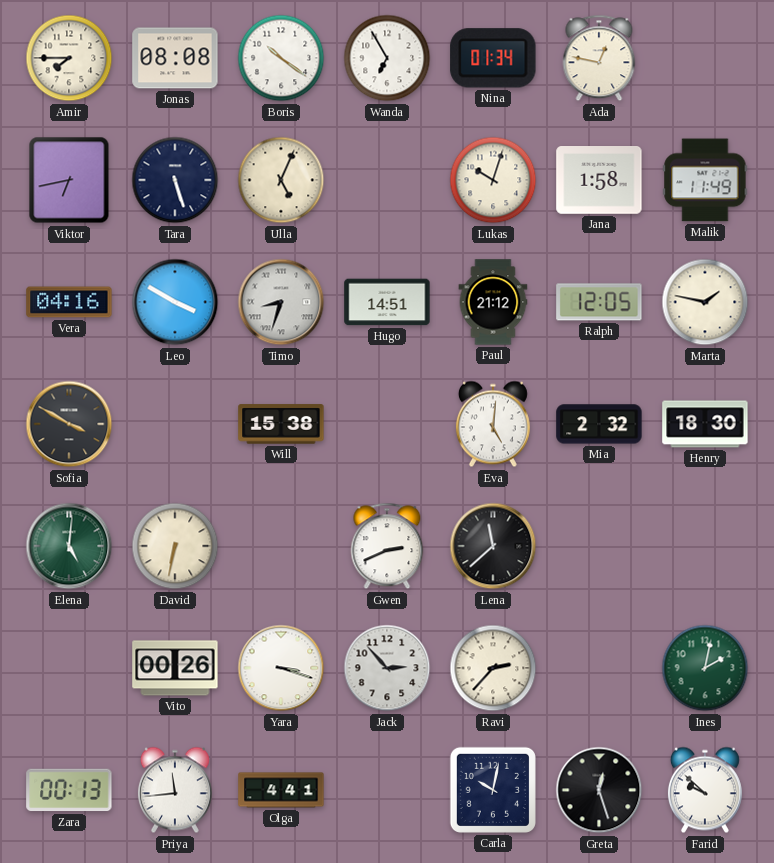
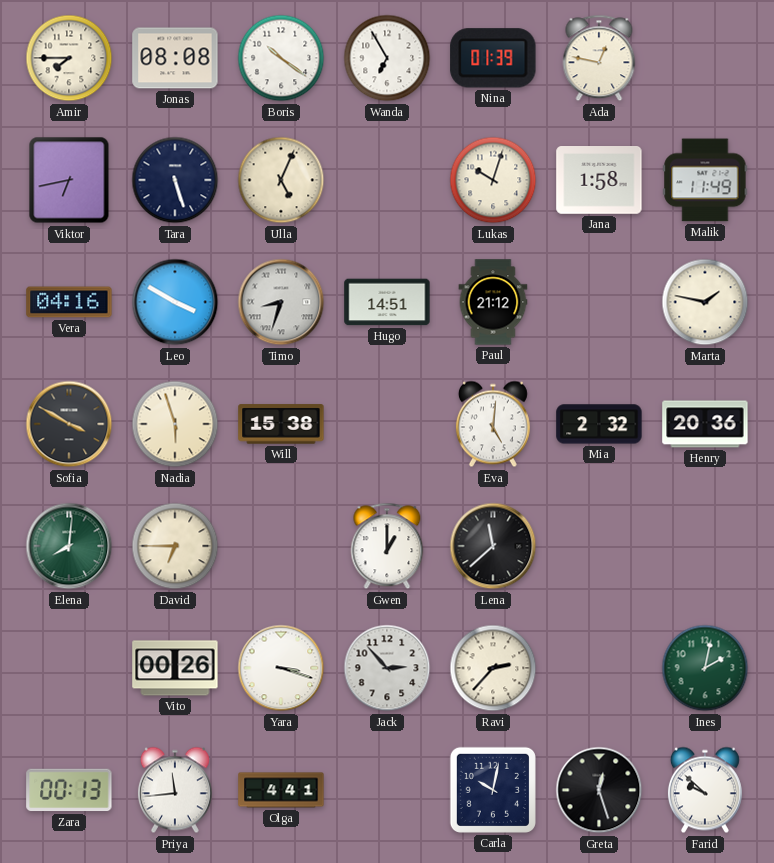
Nina: 01:34 -> 01:39 (493, 58)
Ralph: 12:05 -> none (599, 302)
Nadia: none -> 5:57 (175, 424)
Henry: 18:30 -> 20:36 (705, 424)
Elena: 5:01 -> 8:01 (69, 546)
David: 6:32 -> 6:45 (175, 546)
Gwen: 2:41 -> 1:00 (387, 546)
